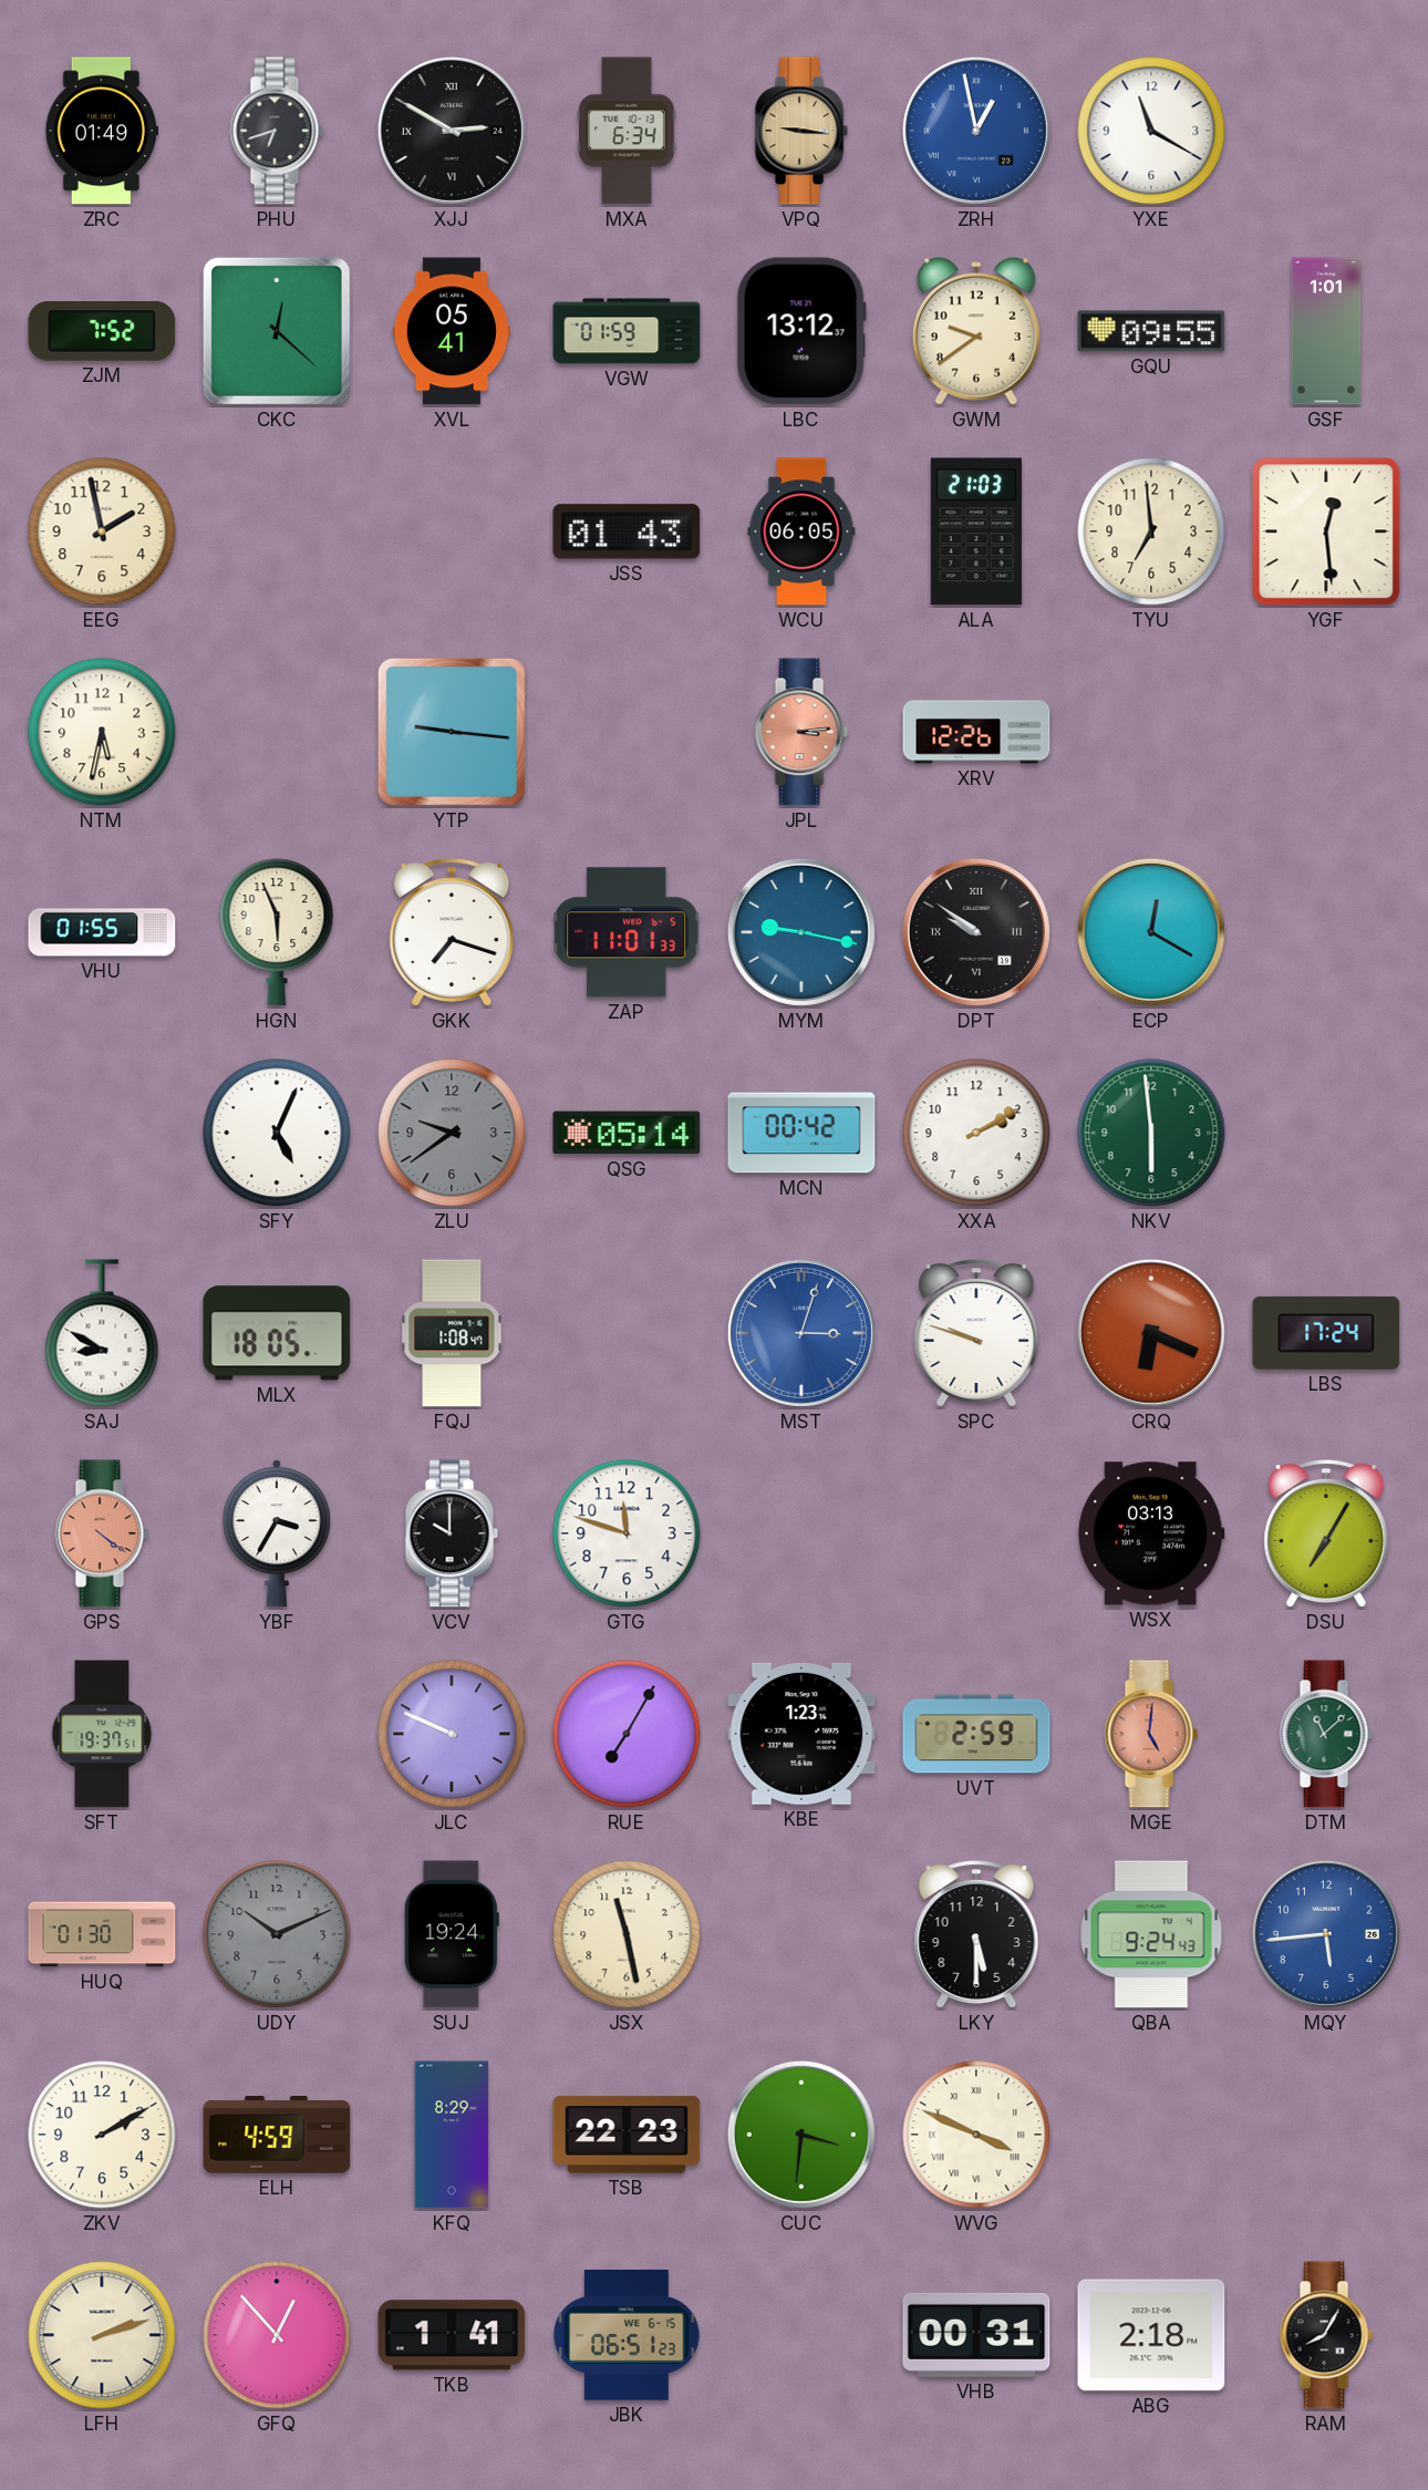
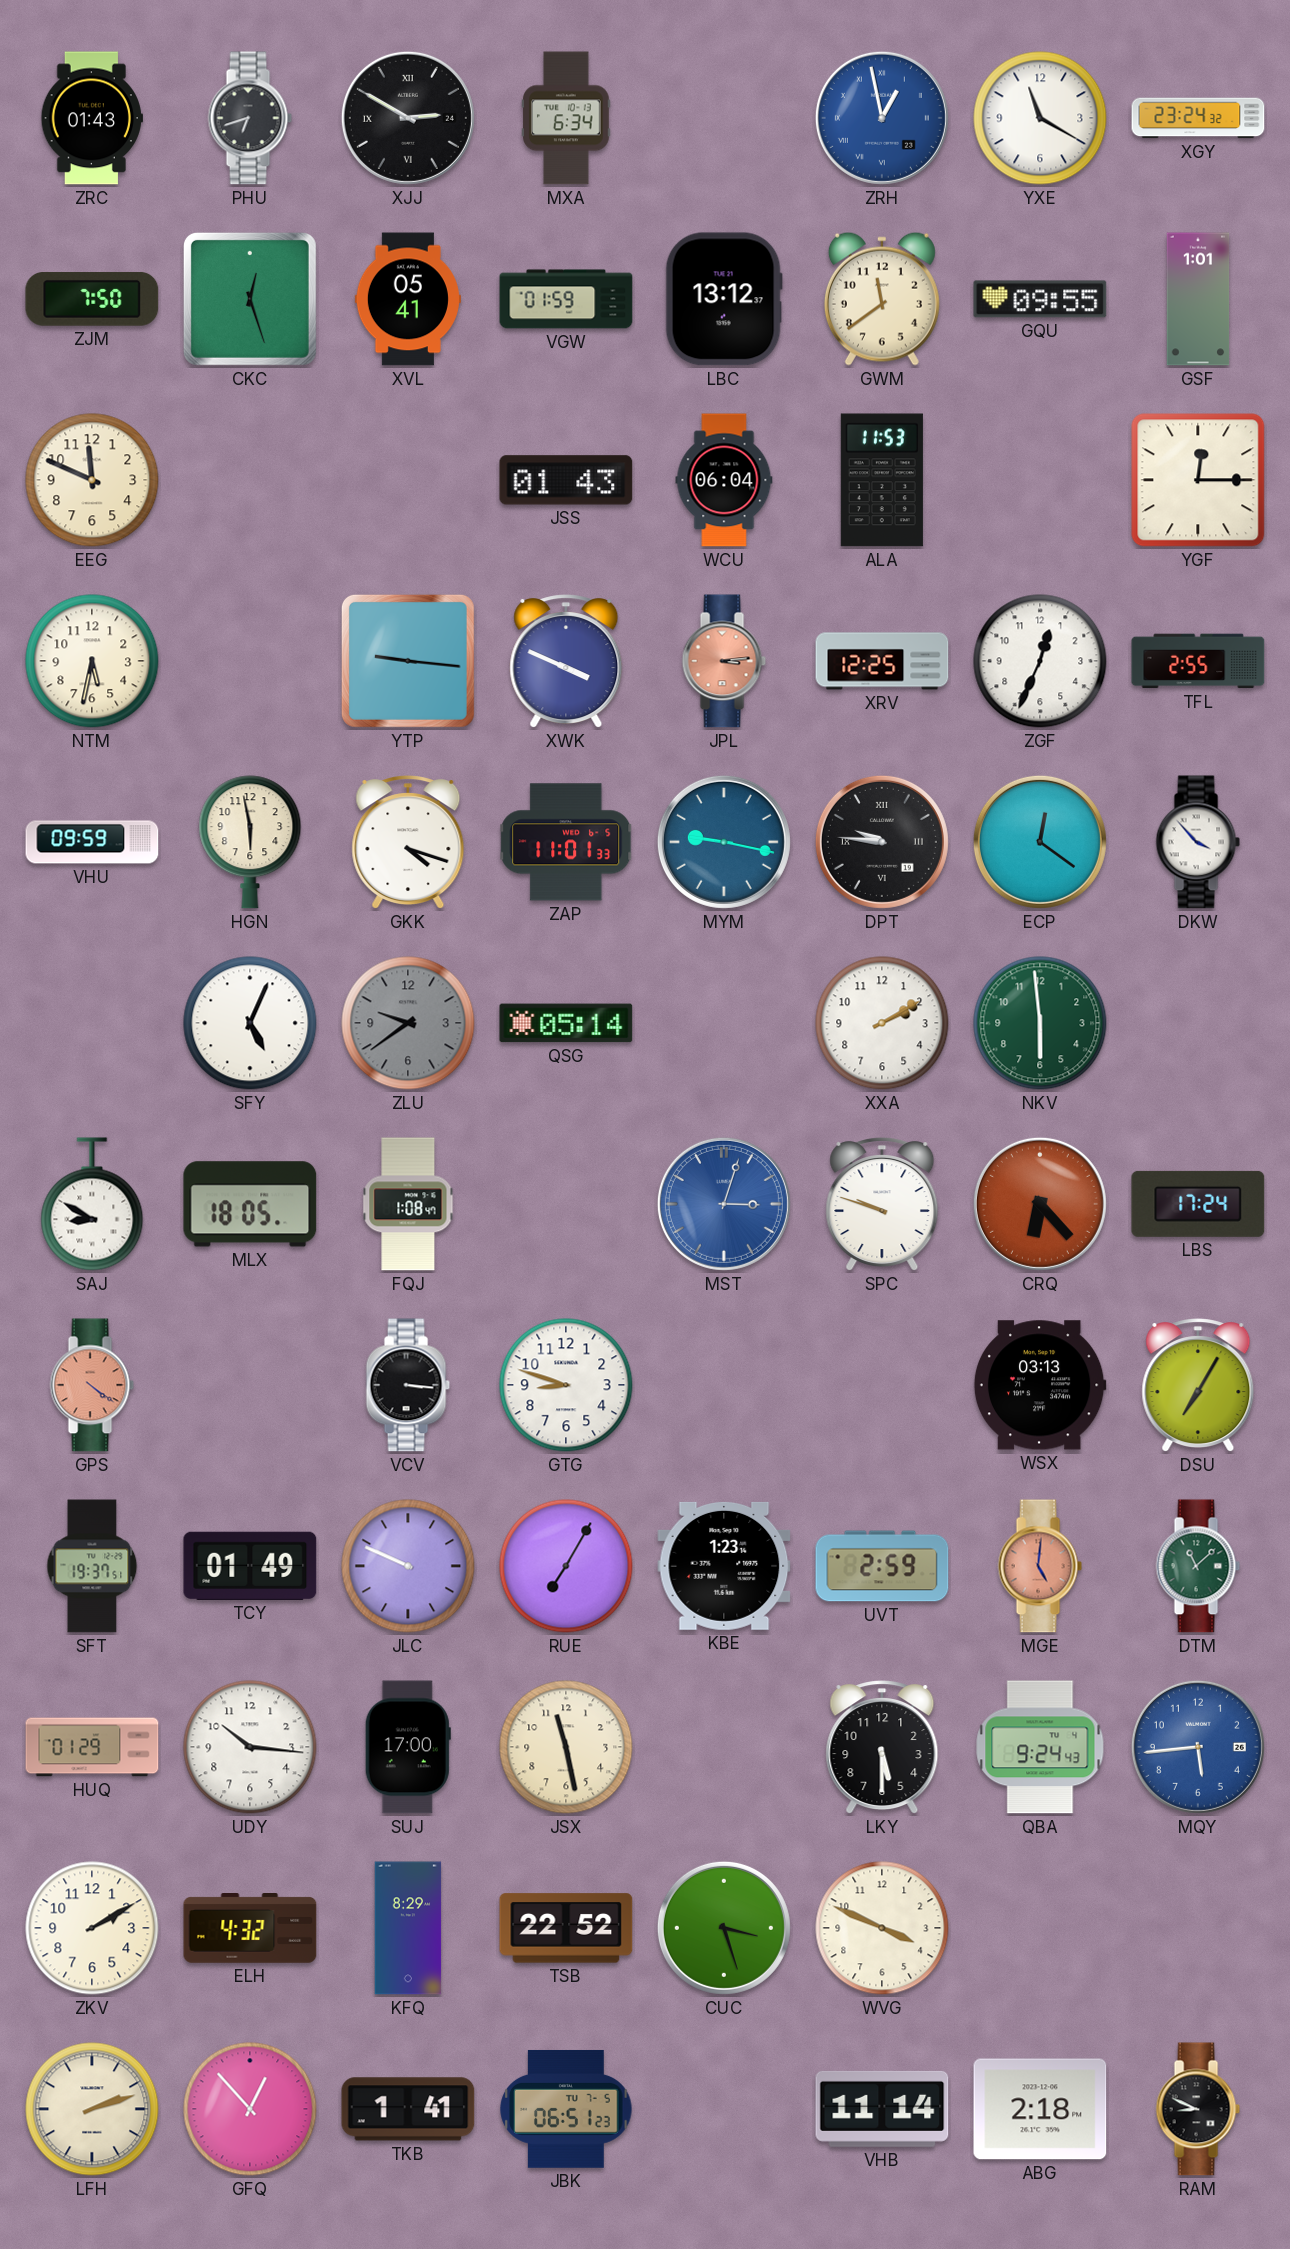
ZRC: 01:49 -> 01:43 (92, 118)
VPQ: 9:16 -> none (801, 131)
XGY: none -> 23:24 (1198, 118)
ZJM: 7:52 -> 7:50 (92, 300)
CKC: 12:22 -> 12:27 (250, 299)
GWM: 9:39 -> 11:39 (882, 299)
EEG: 1:58 -> 11:49 (92, 480)
WCU: 06:05 -> 06:04 (724, 480)
ALA: 21:03 -> 11:53 (882, 480)
TYU: 6:59 -> none (1151, 531)
YGF: 12:29 -> 12:15 (1198, 480)
XWK: none -> 3:49 (566, 662)
XRV: 12:26 -> 12:25 (882, 661)
ZGF: none -> 12:34 (1040, 661)
TFL: none -> 2:55 (1198, 661)
VHU: 01:55 -> 09:59 (92, 842)
HGN: 5:56 -> 5:58 (250, 842)
GKK: 7:18 -> 4:18 (408, 843)
DPT: 9:51 -> 9:46 (882, 842)
ECP: 12:20 -> 12:21 (1040, 842)
DKW: none -> 3:53 (1198, 842)
MCN: 00:42 -> none (801, 1133)
CRQ: 6:19 -> 6:23 (1040, 1204)
YBF: 3:35 -> none (277, 1533)
VCV: 10:00 -> 3:16 (408, 1385)
GTG: 11:48 -> 8:48 (566, 1385)
TCY: none -> 01:49 (250, 1566)
HUQ: 01:30 -> 01:29 (92, 1747)
UDY: 10:11 -> 10:16 (250, 1747)
UDY dial: grey -> white (250, 1747)
SUJ: 19:24 -> 17:00 (408, 1747)
ELH: 4:59 -> 4:32 (250, 1928)
TSB: 22:23 -> 22:52 (566, 1928)
CUC: 3:31 -> 3:27 (724, 1928)
WVG numerals: Roman -> Arabic (882, 1928)
JBK date: WE 6-15 -> TU 7-5 (566, 2109)
VHB: 00:31 -> 11:14 (882, 2109)
RAM: 8:05 -> 8:49 (1198, 2109)
